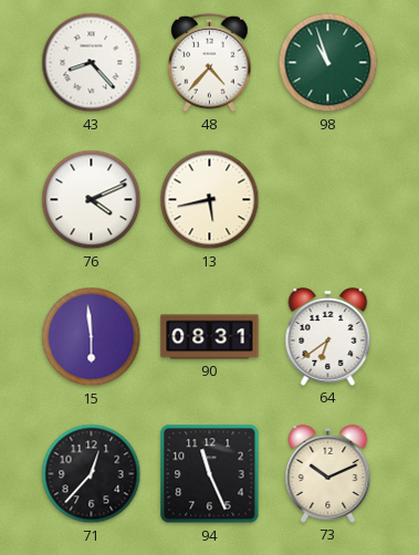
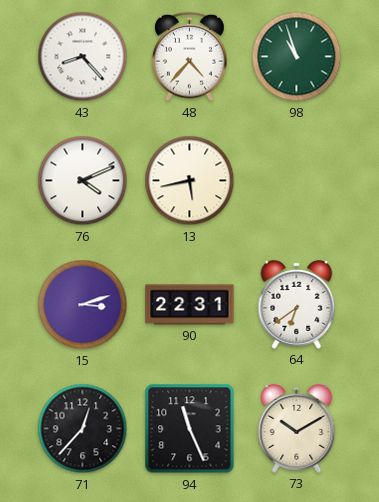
15: 5:59 -> 3:12 (83, 305)
90: 08:31 -> 22:31 (190, 305)
73: 10:11 -> 10:10 (297, 429)
